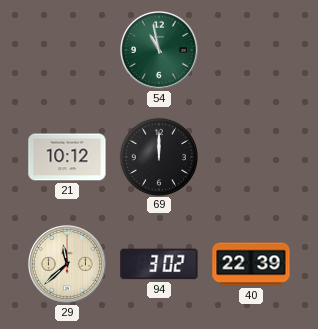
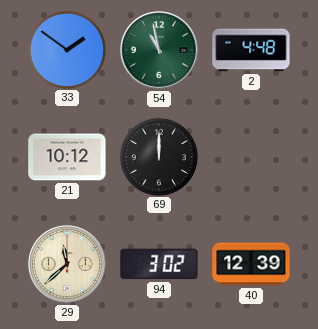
33: none -> 1:51 (66, 49)
2: none -> 4:48 (251, 50)
40: 22:39 -> 12:39 (251, 264)
